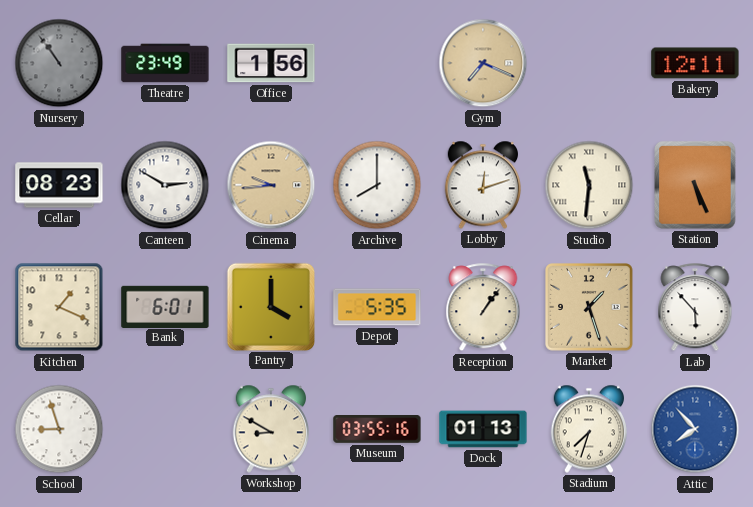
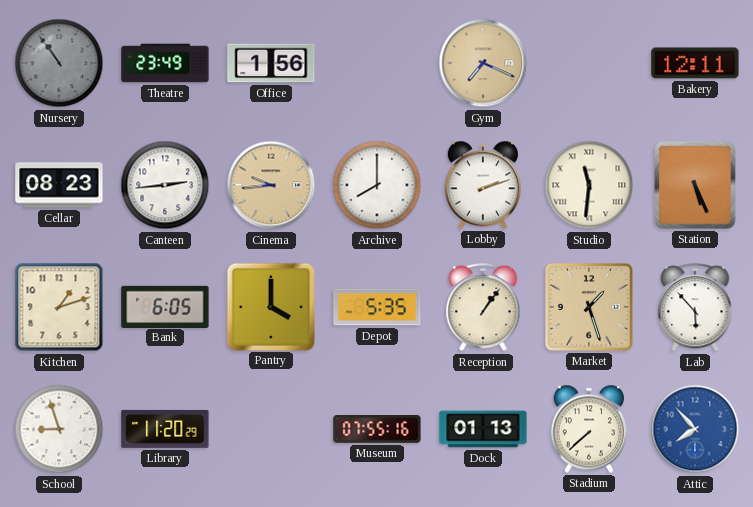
Canteen: 2:50 -> 2:44 (165, 185)
Lobby: 12:12 -> 2:12 (483, 185)
Kitchen: 1:19 -> 1:12 (59, 307)
Bank: 6:01 -> 6:05 (165, 306)
Library: none -> 11:20 (165, 429)
Workshop: 8:50 -> none (271, 429)
Museum: 03:55 -> 07:55 (377, 429)
Stadium: 7:33 -> 7:38 (589, 429)
